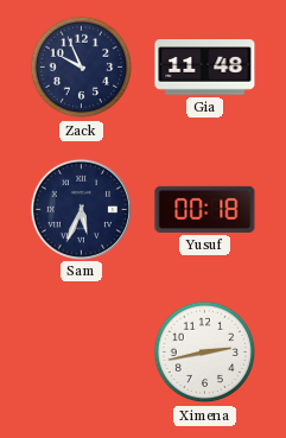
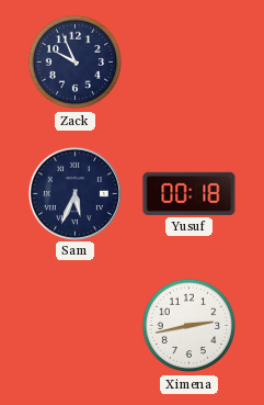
Gia: 11:48 -> none (205, 68)
